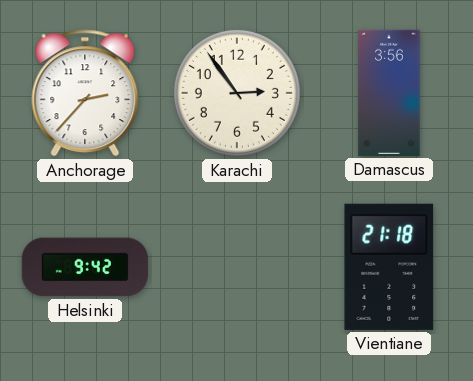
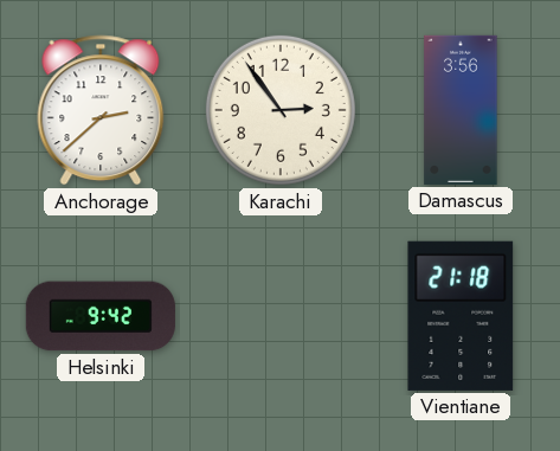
Anchorage: 2:37 -> 2:38 (101, 110)
